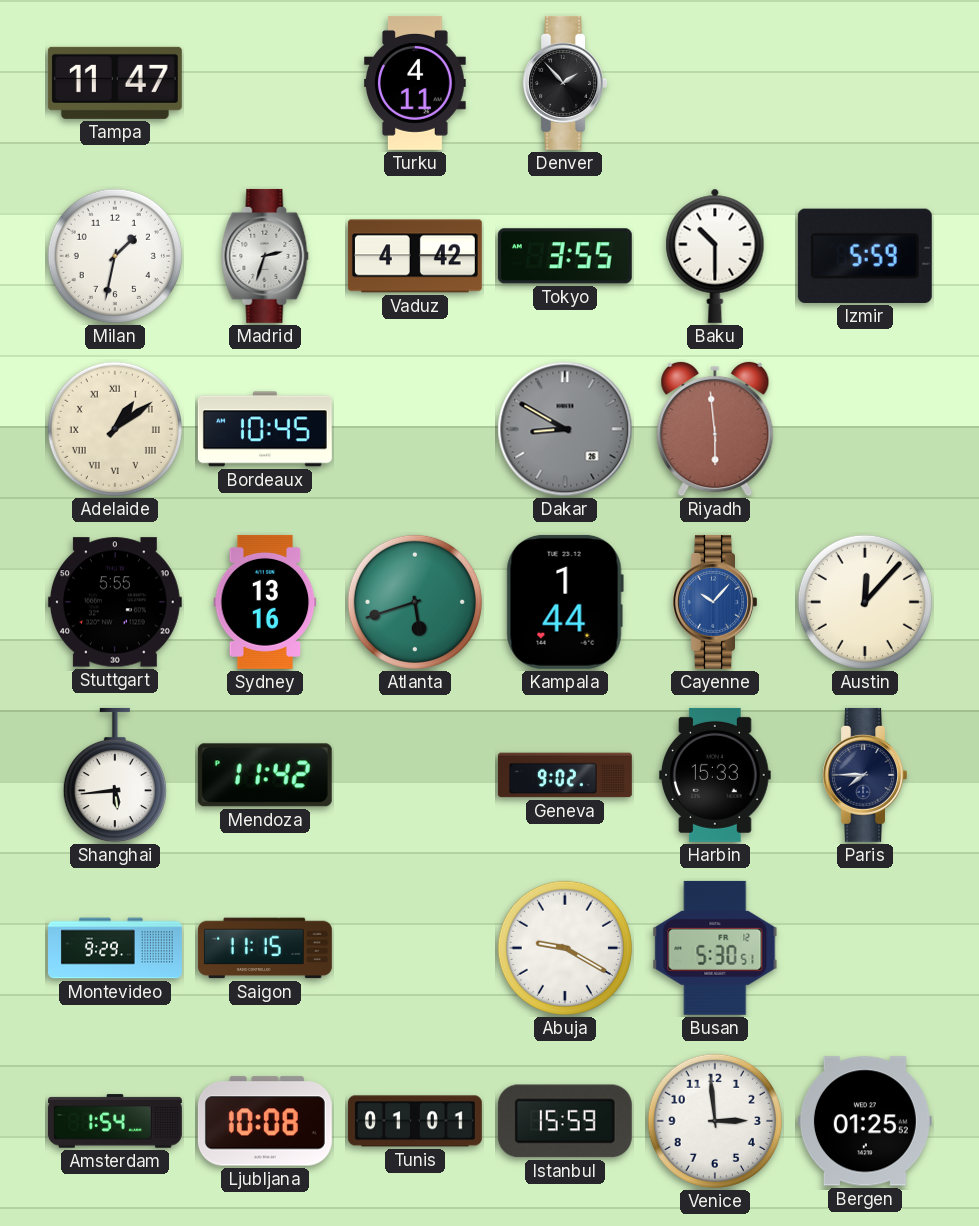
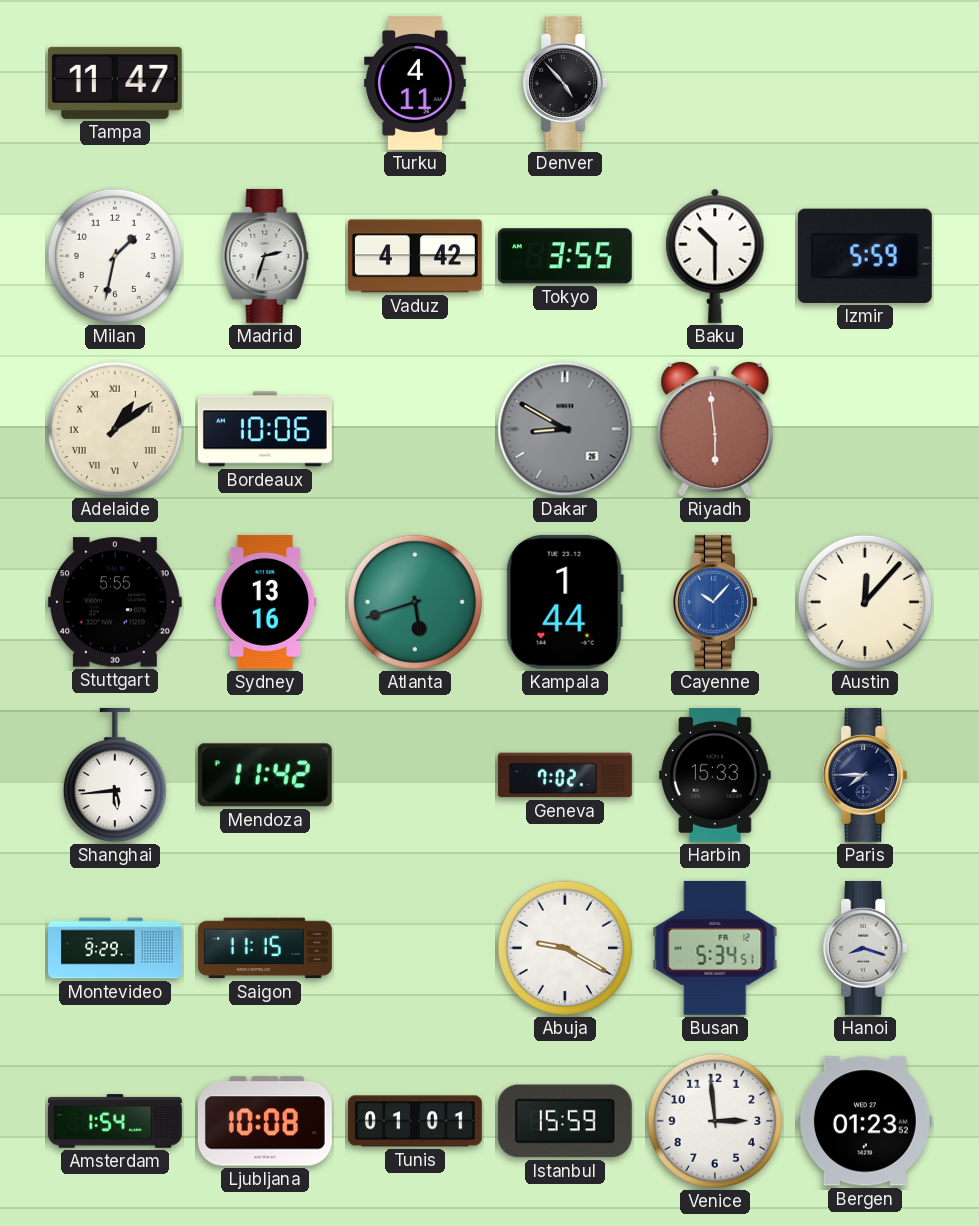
Denver: 1:53 -> 4:53 (564, 83)
Bordeaux: 10:45 -> 10:06 (265, 429)
Geneva: 9:02 -> 7:02 (565, 775)
Busan: 5:30 -> 5:34 (715, 948)
Hanoi: none -> 8:18 (864, 948)
Bergen: 01:25 -> 01:23 (865, 1121)
